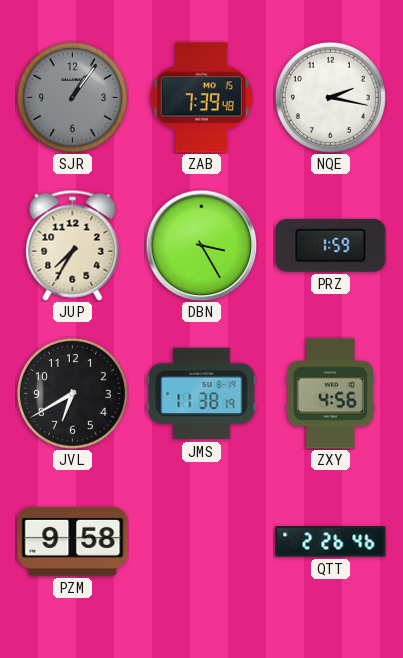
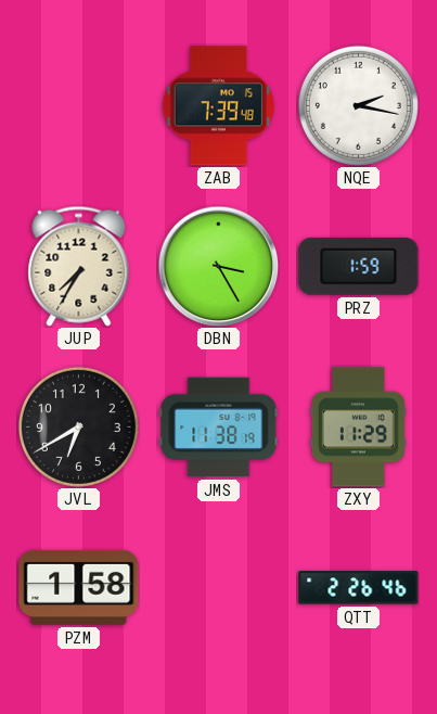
SJR: 1:06 -> none (72, 97)
ZXY: 4:56 -> 11:29 (358, 428)
PZM: 9:58 -> 1:58 (79, 587)
